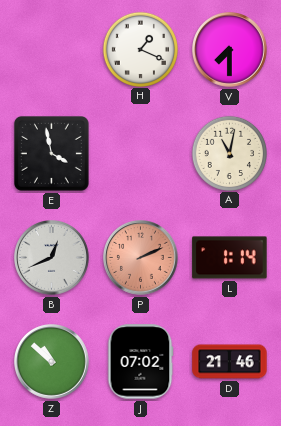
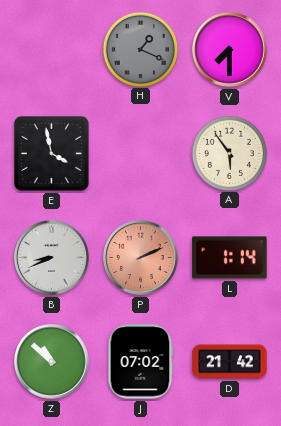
H dial: white -> grey (140, 49)
A: 11:02 -> 5:54 (229, 153)
B: 12:41 -> 8:41 (52, 258)
D: 21:46 -> 21:42 (230, 362)
